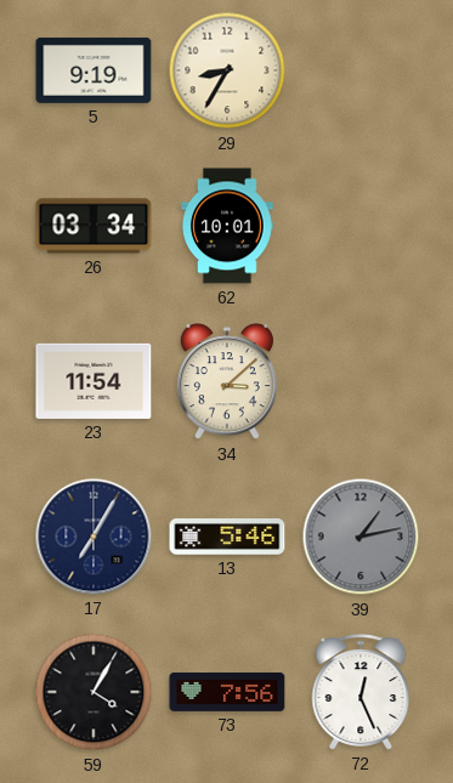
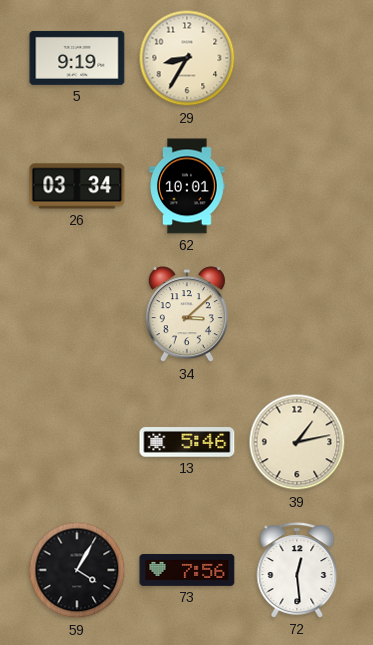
23: 11:54 -> none (94, 381)
17: 7:05 -> none (94, 537)
39 dial: grey -> cream (297, 442)
72: 12:26 -> 12:29 (297, 570)
